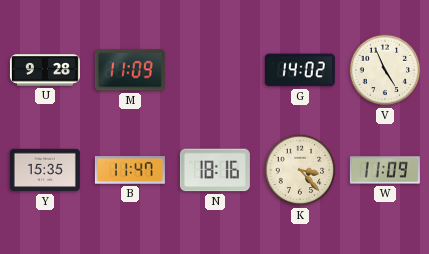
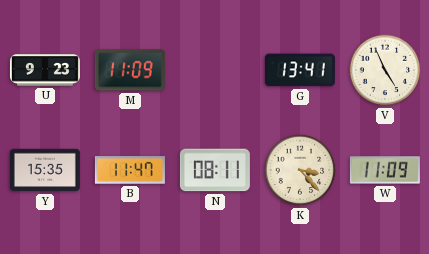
U: 9:28 -> 9:23 (45, 70)
G: 14:02 -> 13:41 (300, 70)
N: 18:16 -> 08:11 (215, 170)
